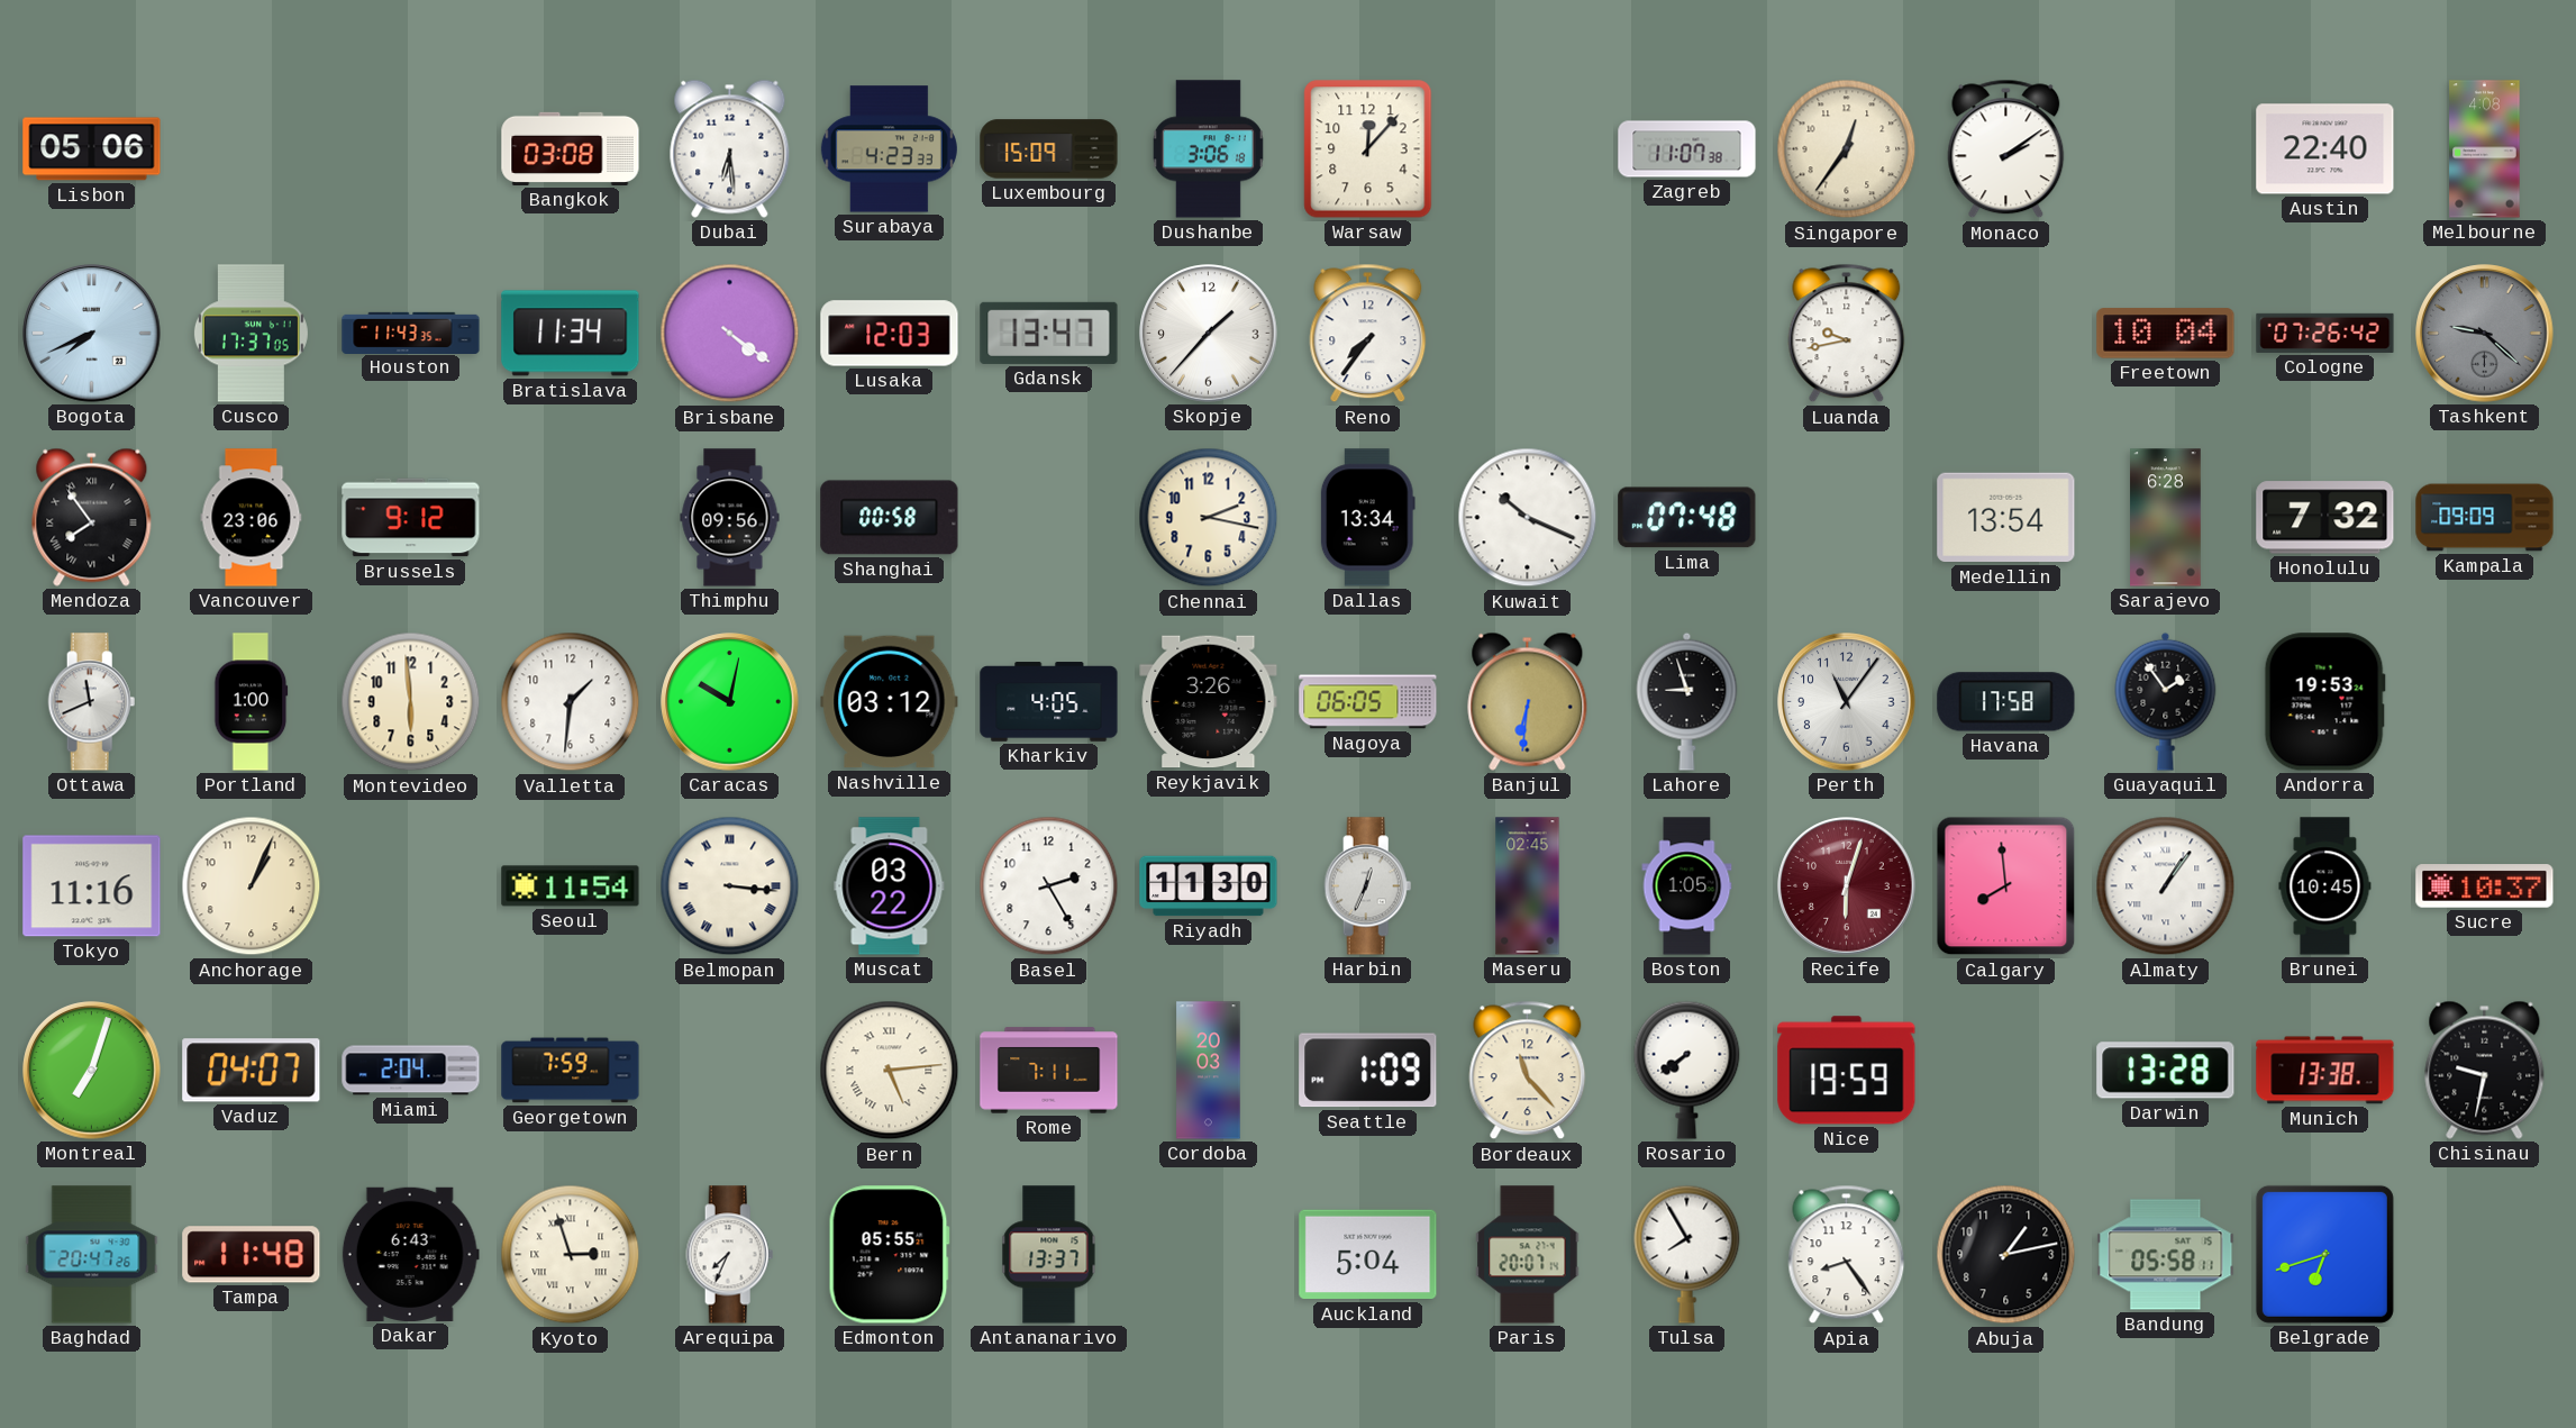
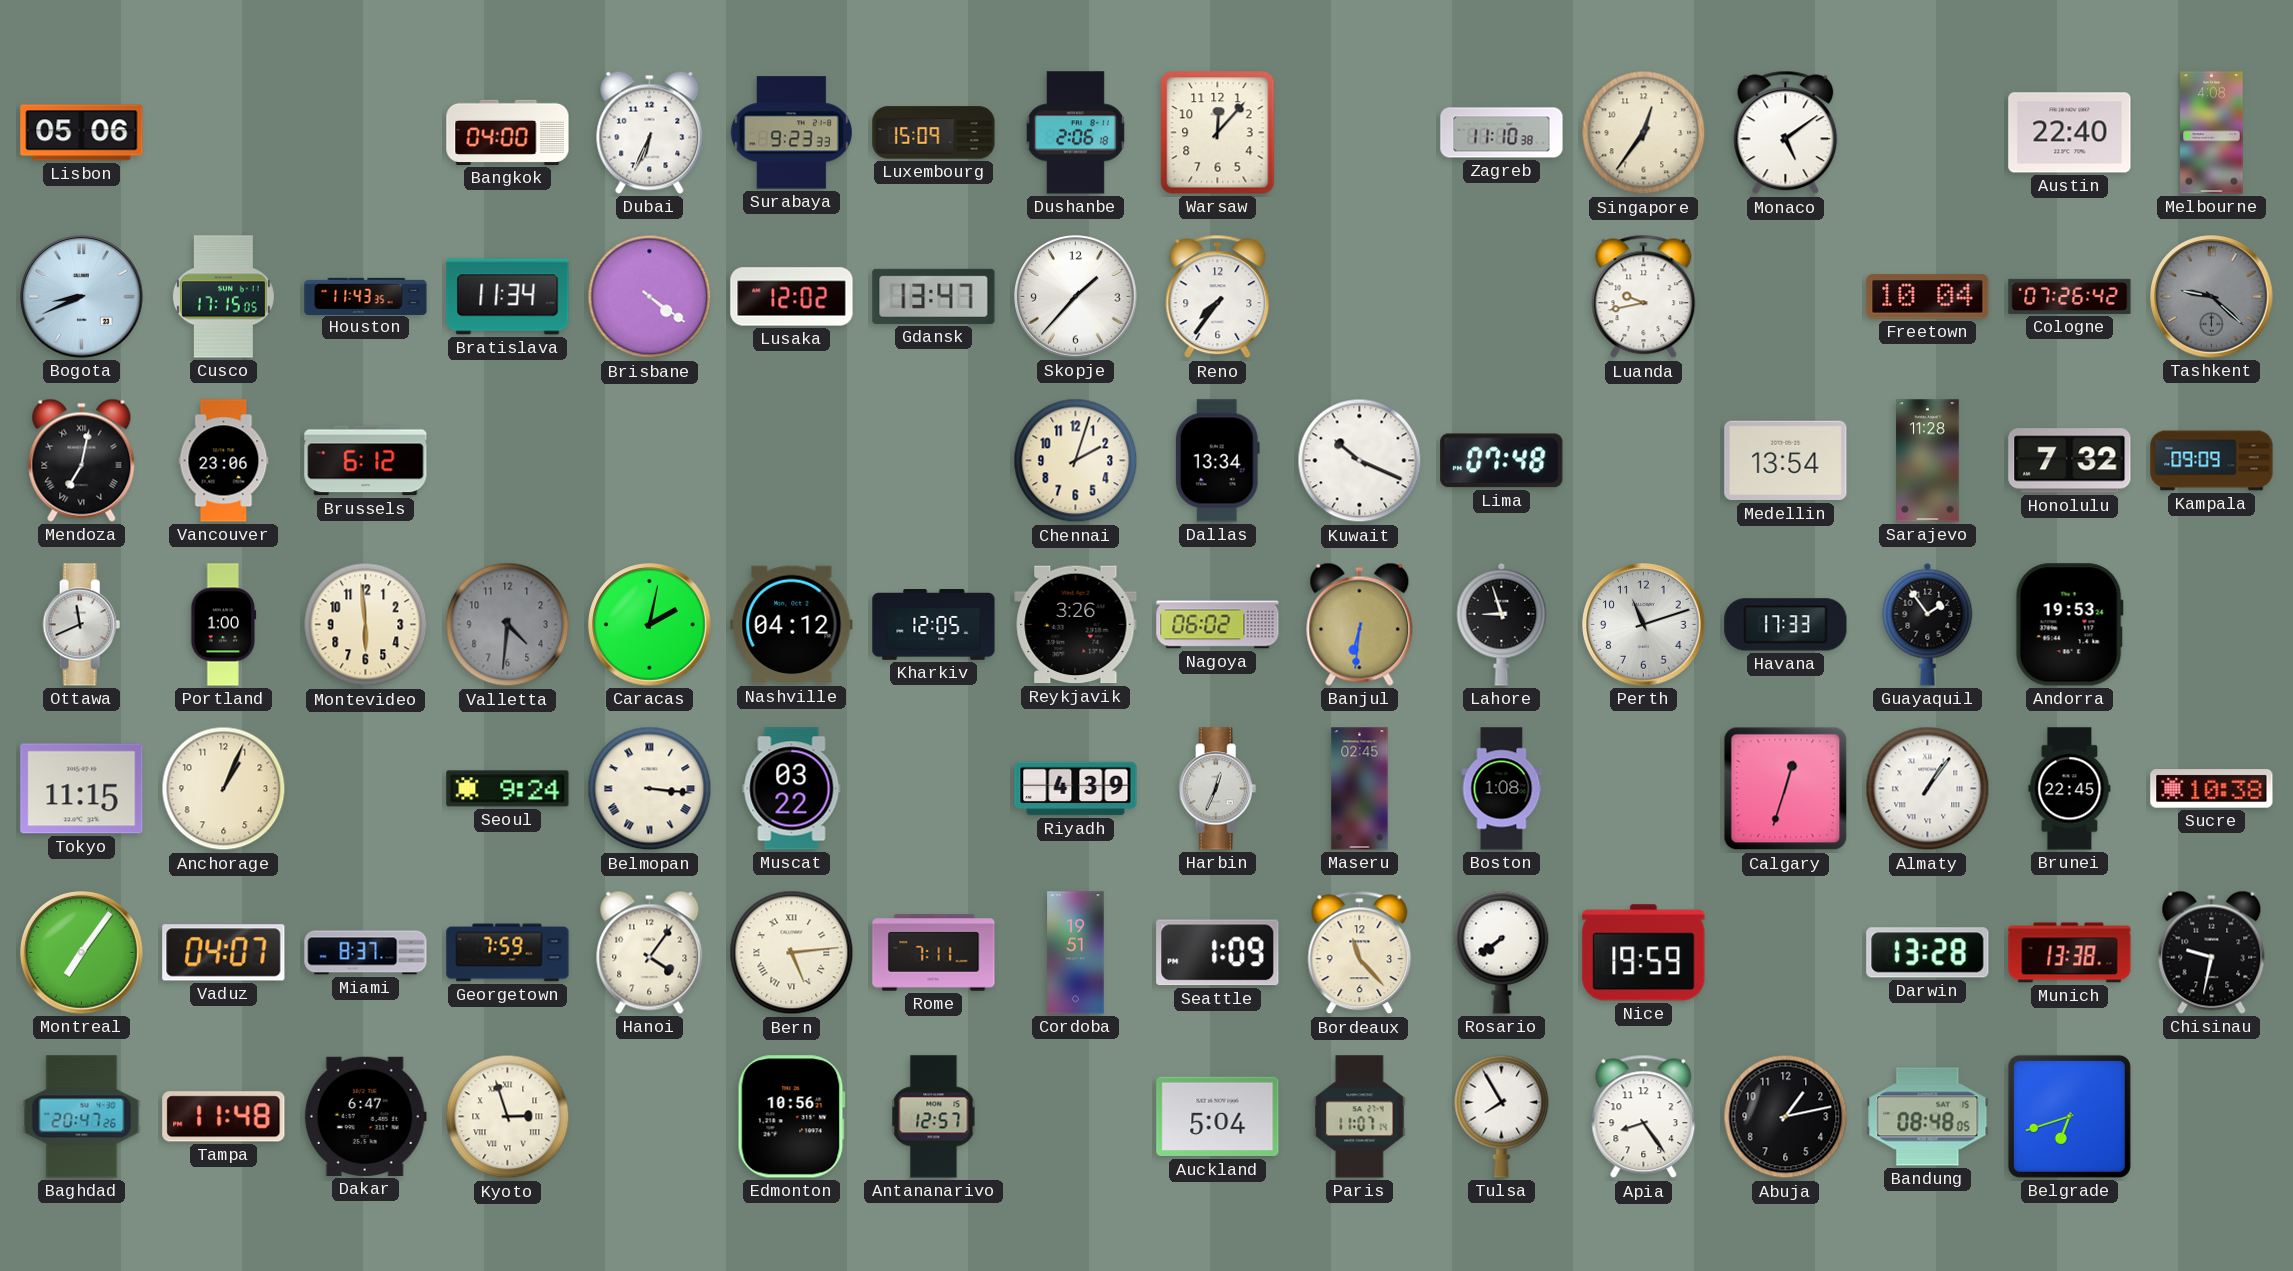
Bangkok: 03:08 -> 04:00 (508, 132)
Dubai: 6:29 -> 6:34 (650, 132)
Surabaya: 4:23 -> 9:23 (791, 133)
Dushanbe: 3:06 -> 2:06 (1075, 133)
Zagreb: 11:07 -> 11:10 (1502, 133)
Monaco: 2:09 -> 5:09 (1786, 133)
Bogota: 7:41 -> 8:41 (82, 297)
Cusco: 17:37 -> 17:15 (223, 297)
Lusaka: 12:03 -> 12:02 (792, 297)
Mendoza: 7:54 -> 7:02 (82, 460)
Brussels: 9:12 -> 6:12 (366, 461)
Thimphu: 09:56 -> none (730, 518)
Shanghai: 00:58 -> none (890, 518)
Chennai: 2:17 -> 2:03 (1076, 461)
Sarajevo: 6:28 -> 11:28 (1928, 461)
Valletta: 1:31 -> 4:31 (508, 625)
Valletta dial: white -> grey (508, 625)
Caracas: 10:02 -> 2:02 (650, 625)
Nashville: 03:12 -> 04:12 (792, 625)
Kharkiv: 4:05 -> 12:05 (934, 625)
Nagoya: 06:05 -> 06:02 (1218, 625)
Perth: 11:06 -> 11:12 (1644, 625)
Havana: 17:58 -> 17:33 (1786, 625)
Tokyo: 11:16 -> 11:15 (82, 789)
Seoul: 11:54 -> 9:24 (508, 789)
Basel: 2:25 -> none (1049, 886)
Riyadh: 11:30 -> 4:39 (1076, 789)
Boston: 1:05 -> 1:08 (1502, 789)
Recife: 6:03 -> none (1847, 886)
Calgary: 7:59 -> 12:33 (1786, 789)
Brunei: 10:45 -> 22:45 (2070, 789)
Sucre: 10:37 -> 10:38 (2212, 789)
Montreal: 7:03 -> 7:06 (82, 953)
Miami: 2:04 -> 8:37 (366, 953)
Hanoi: none -> 4:06 (650, 952)
Cordoba: 20:03 -> 19:51 (1076, 953)
Dakar: 6:43 -> 6:47 (365, 1116)
Arequipa: 7:34 -> none (730, 1255)
Edmonton: 05:55 -> 10:56 (791, 1117)
Antananarivo: 13:37 -> 12:57 (934, 1117)
Paris: 20:07 -> 11:07 (1360, 1117)
Bandung: 05:58 -> 08:48 (1928, 1117)
